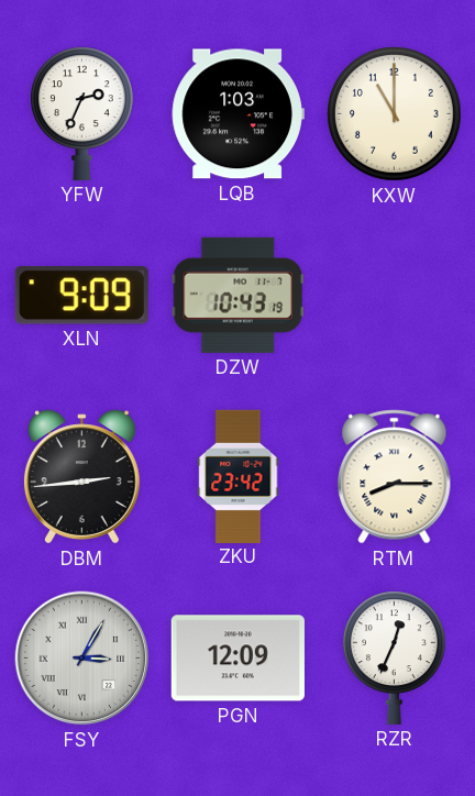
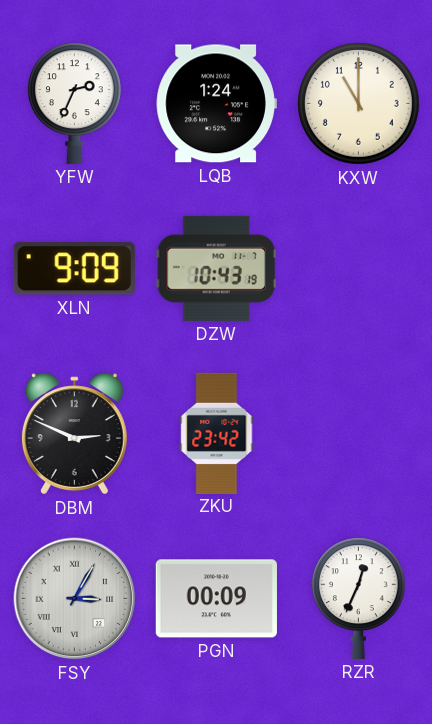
LQB: 1:03 -> 1:24 (216, 104)
DBM: 2:44 -> 2:49 (74, 434)
RTM: 8:15 -> none (395, 477)
PGN: 12:09 -> 00:09 (216, 599)
